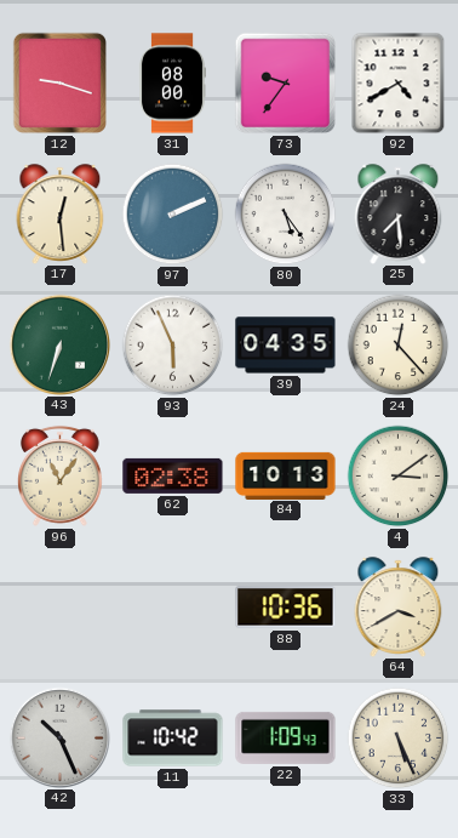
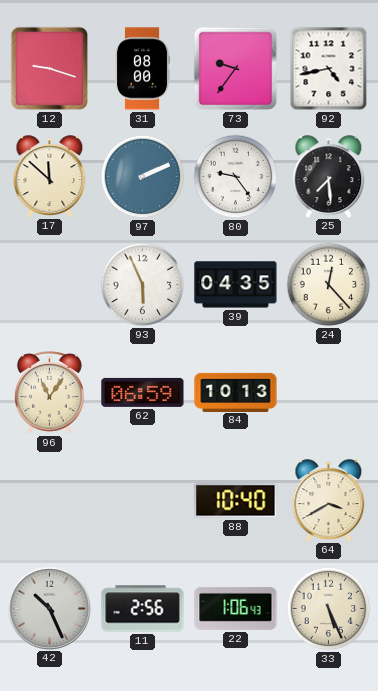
92: 4:40 -> 4:43 (329, 69)
17: 12:29 -> 11:52 (50, 176)
80: 5:24 -> 9:24 (236, 177)
43: 6:33 -> none (59, 344)
62: 02:38 -> 06:59 (143, 392)
4: 3:09 -> none (399, 477)
88: 10:36 -> 10:40 (236, 501)
11: 10:42 -> 2:56 (143, 609)
22: 1:09 -> 1:06 (236, 608)
